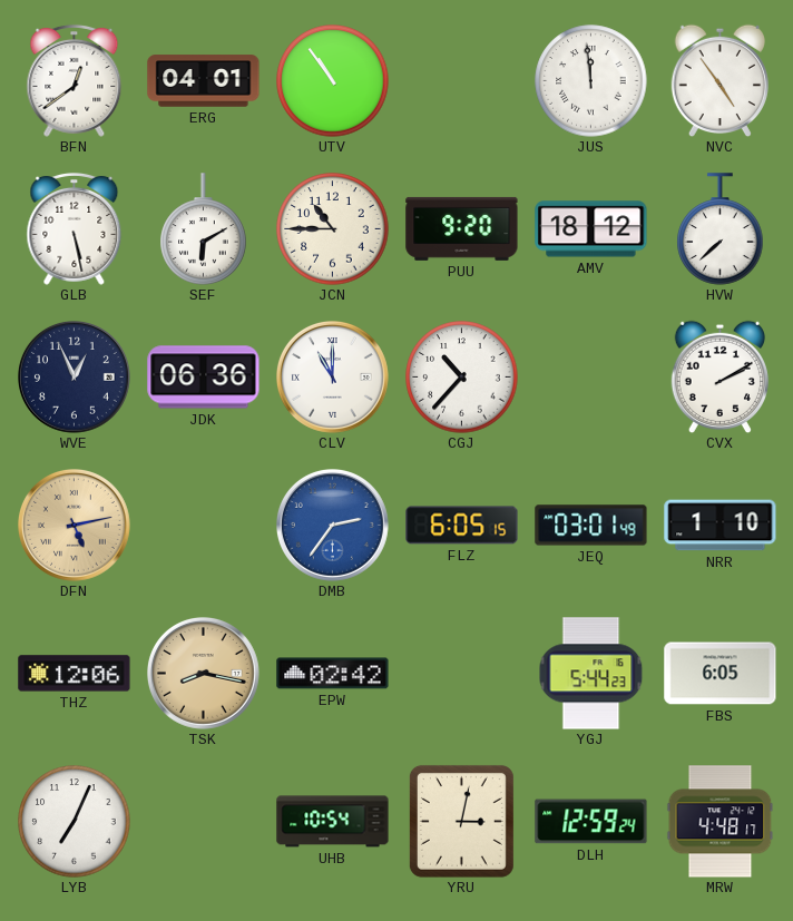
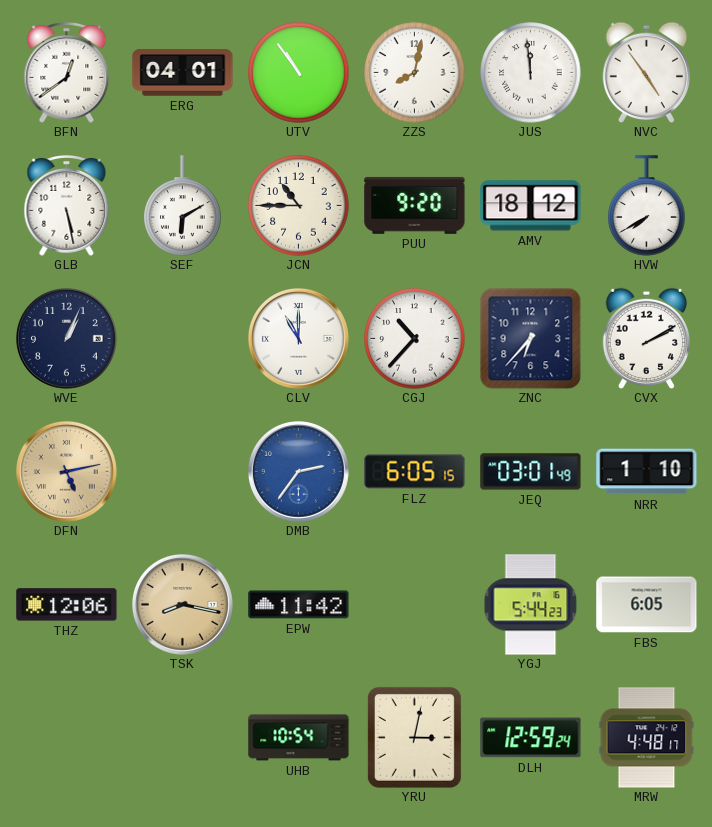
ZZS: none -> 8:02 (415, 73)
HVW: 7:38 -> 7:40 (647, 206)
WVE: 12:56 -> 1:04 (67, 339)
JDK: 06:36 -> none (204, 378)
ZNC: none -> 6:37 (530, 338)
EPW: 02:42 -> 11:42 (299, 605)
LYB: 7:04 -> none (75, 822)
